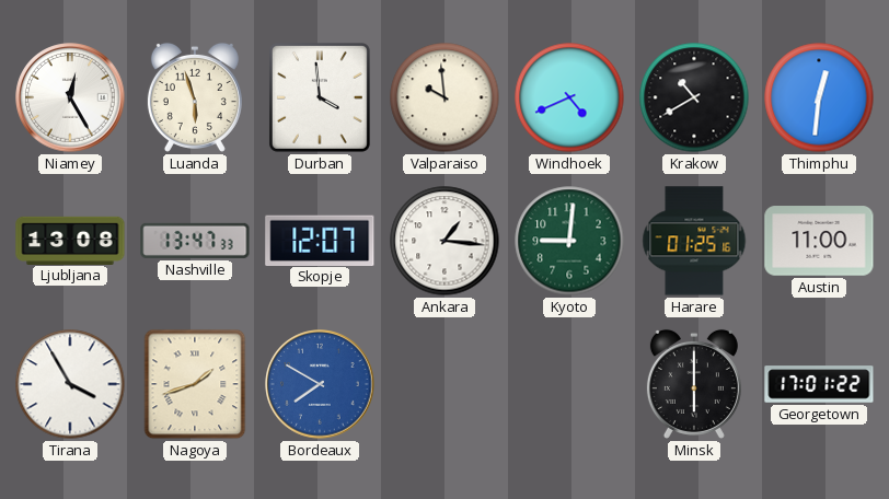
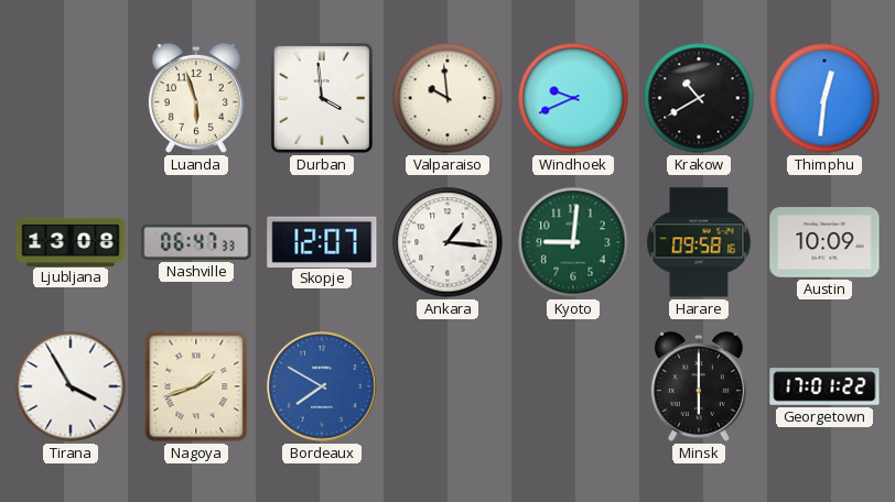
Niamey: 12:25 -> none (70, 97)
Windhoek: 4:41 -> 9:41 (573, 98)
Nashville: 13:47 -> 06:47 (196, 242)
Harare: 01:25 -> 09:58 (699, 242)
Austin: 11:00 -> 10:09 (824, 242)
